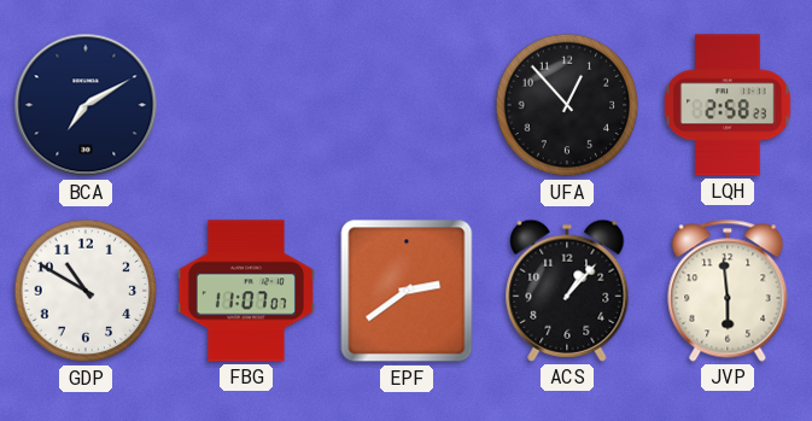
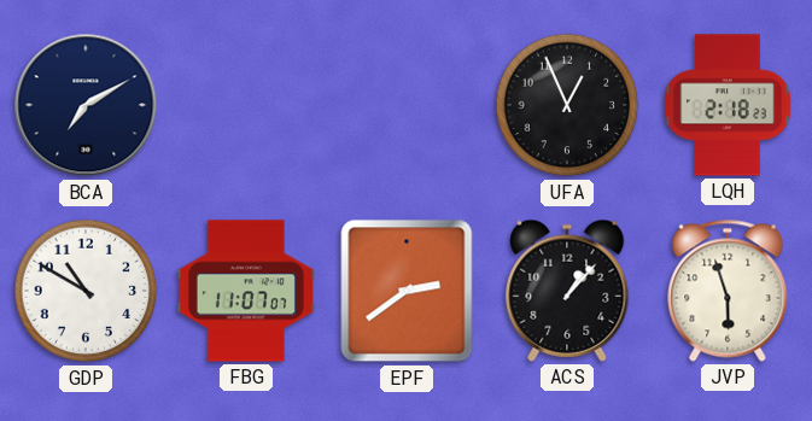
UFA: 12:53 -> 12:56 (567, 105)
LQH: 2:58 -> 2:18 (728, 105)
JVP: 5:59 -> 5:57 (728, 291)
